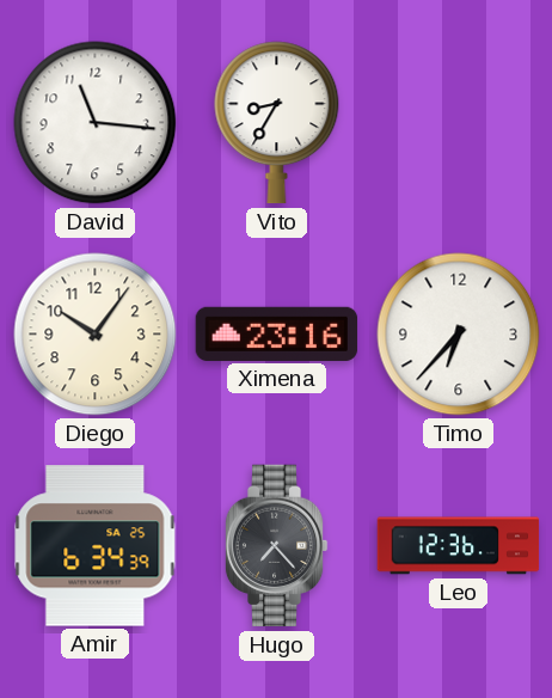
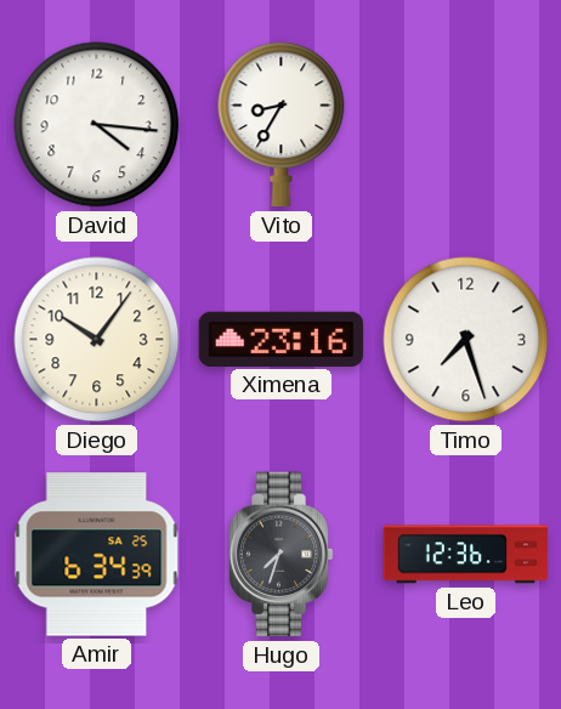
David: 11:16 -> 4:16 (97, 125)
Timo: 6:37 -> 7:27 (466, 340)
Hugo: 7:23 -> 7:33 (280, 555)
